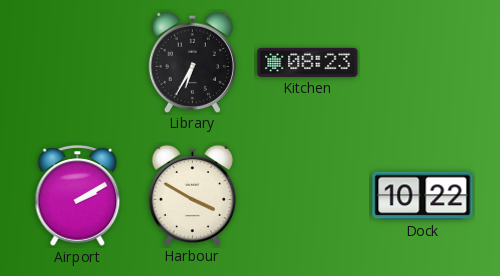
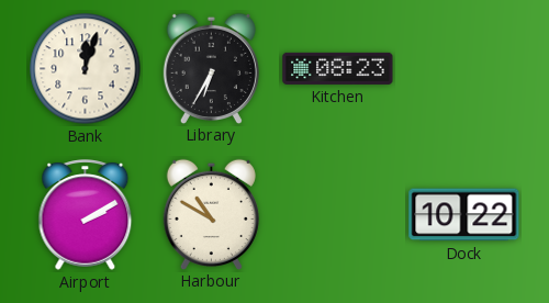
Bank: none -> 12:03 (86, 69)
Harbour: 3:50 -> 10:50 (211, 214)
